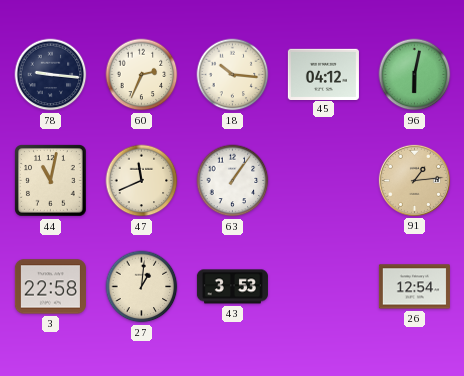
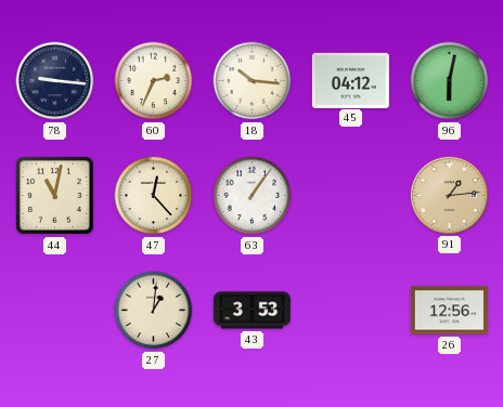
47: 11:41 -> 12:23 (154, 196)
3: 22:58 -> none (50, 287)
26: 12:54 -> 12:56 (449, 311)
